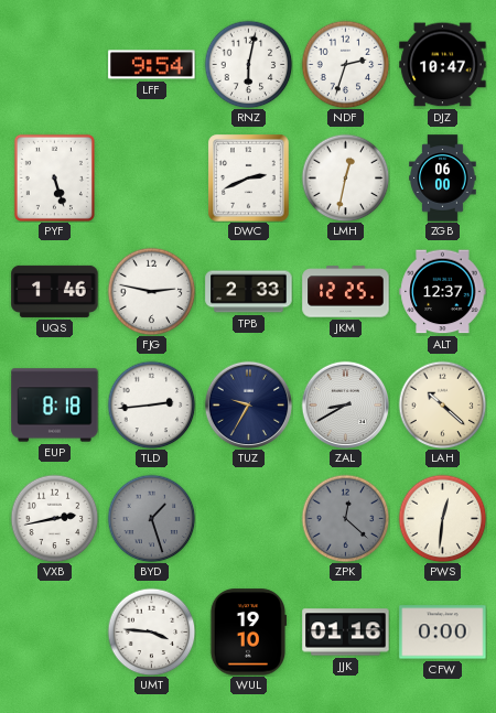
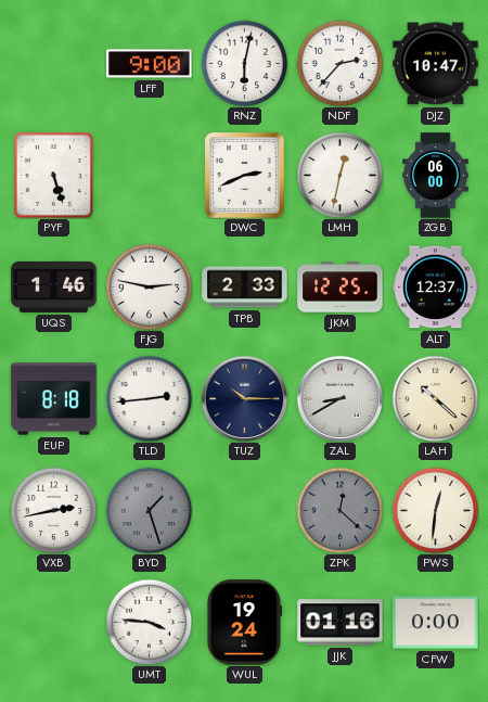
LFF: 9:54 -> 9:00 (150, 64)
NDF: 2:33 -> 2:37 (339, 63)
TUZ: 9:35 -> 10:15 (244, 398)
WUL: 19:10 -> 19:24 (244, 623)
